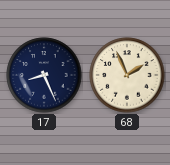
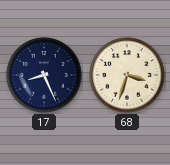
68: 1:56 -> 3:33 (127, 75)
